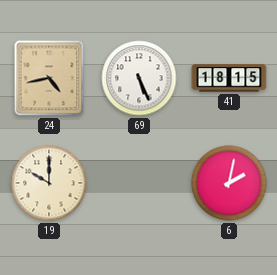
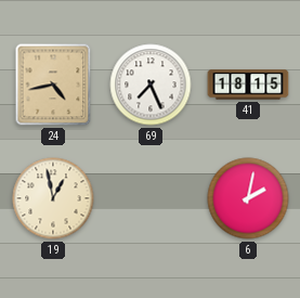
69: 5:26 -> 7:26 (151, 85)
19: 10:00 -> 12:58 (53, 198)
